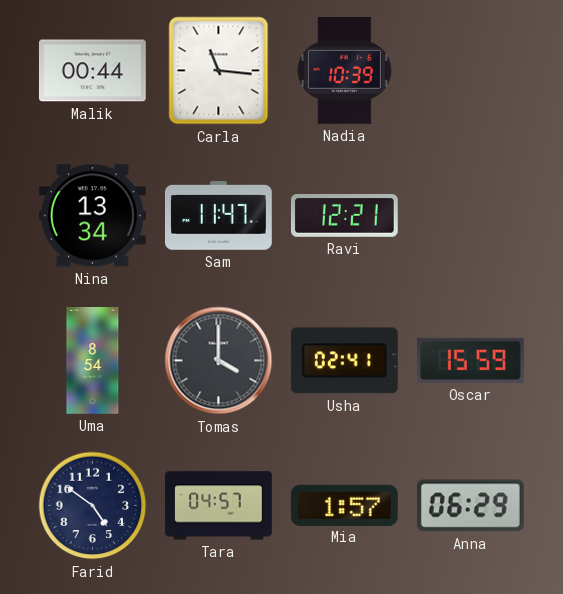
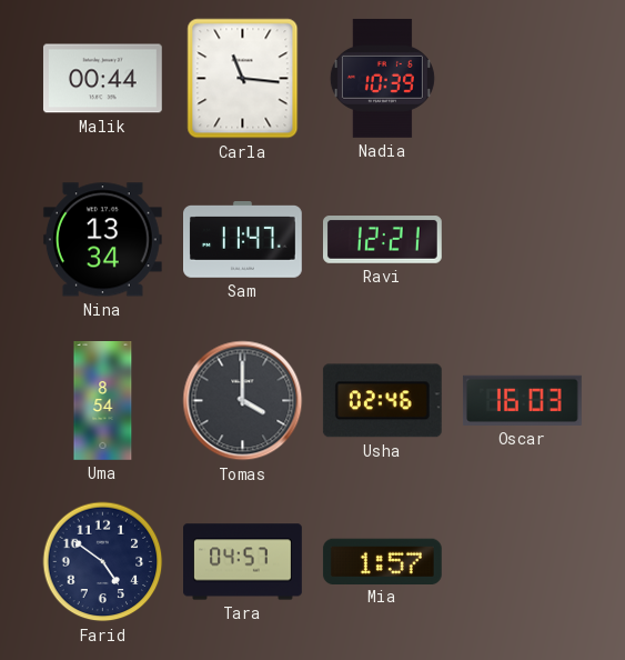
Usha: 02:41 -> 02:46 (382, 401)
Oscar: 15:59 -> 16:03 (522, 400)
Anna: 06:29 -> none (470, 506)
